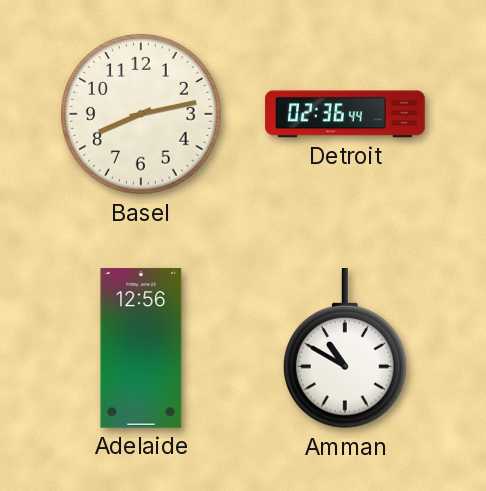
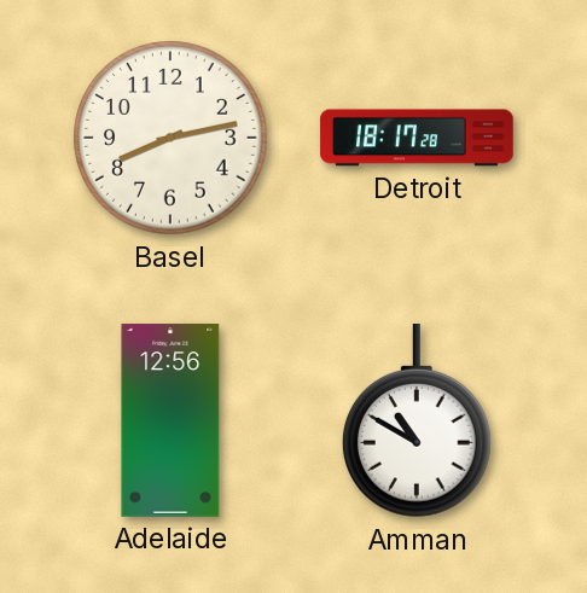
Detroit: 02:36 -> 18:17 (417, 138)
